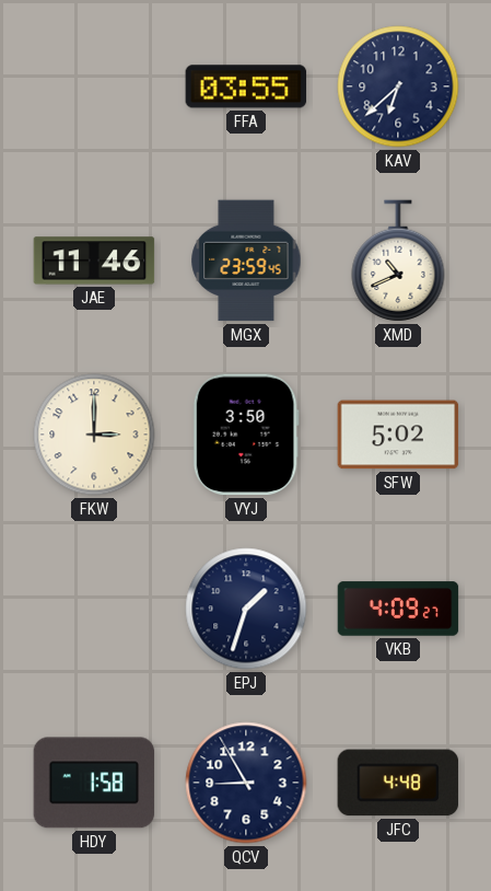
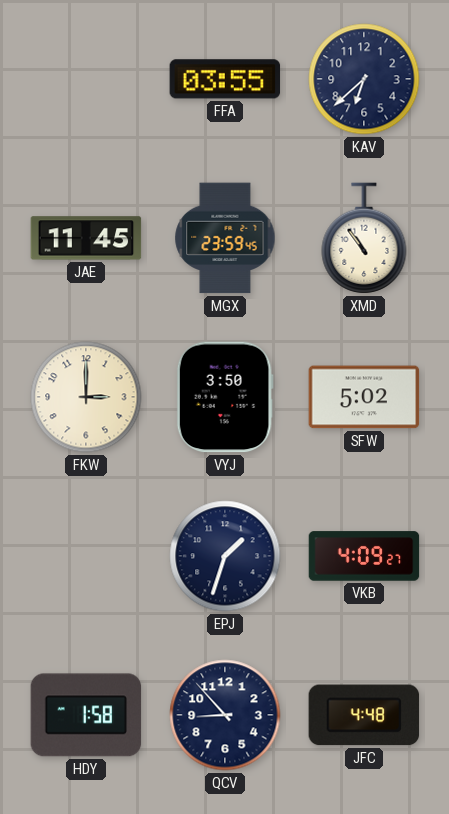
JAE: 11:46 -> 11:45 (86, 238)
XMD: 10:41 -> 10:54 (364, 238)
QCV: 8:55 -> 8:53 (225, 715)
